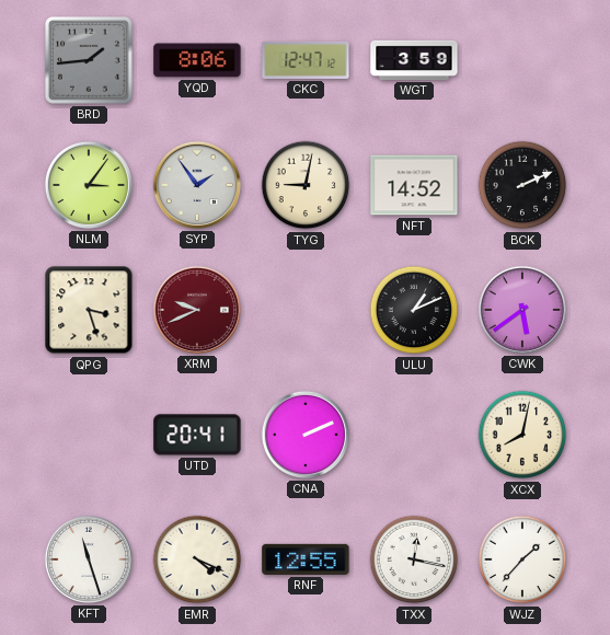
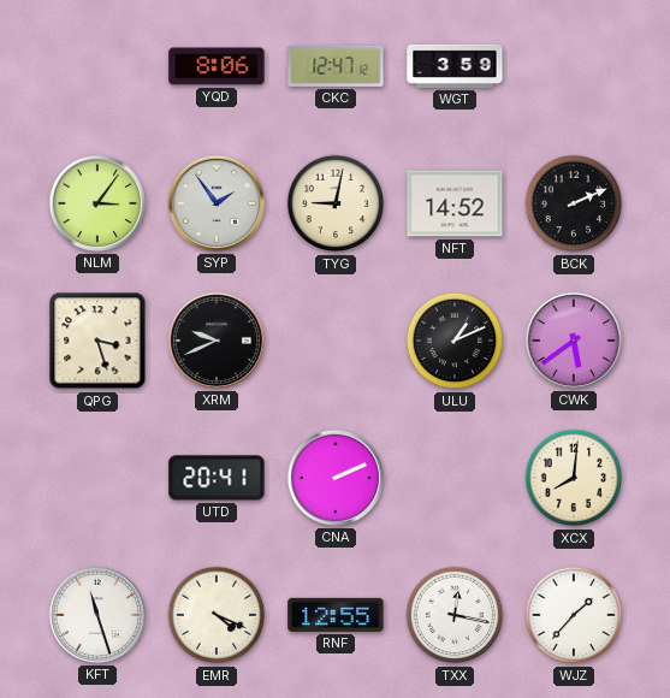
BRD: 1:44 -> none (89, 60)
XRM dial: burgundy -> black (217, 341)
XCX: 8:02 -> 8:01 (574, 478)
